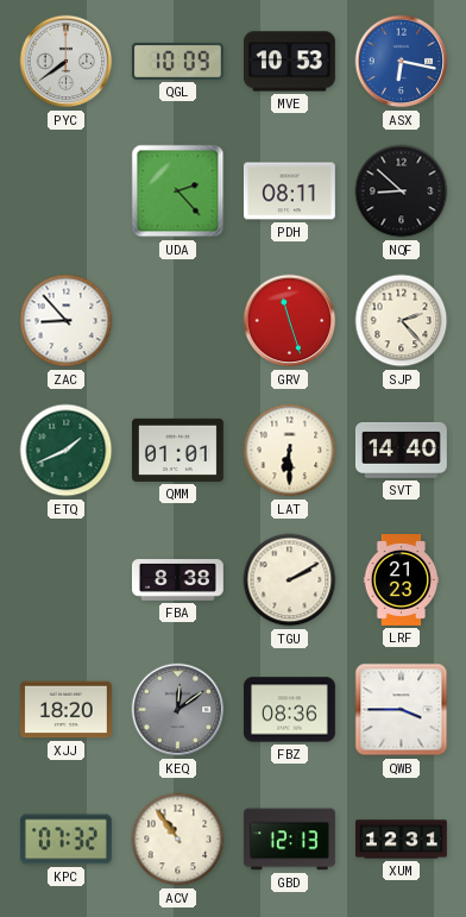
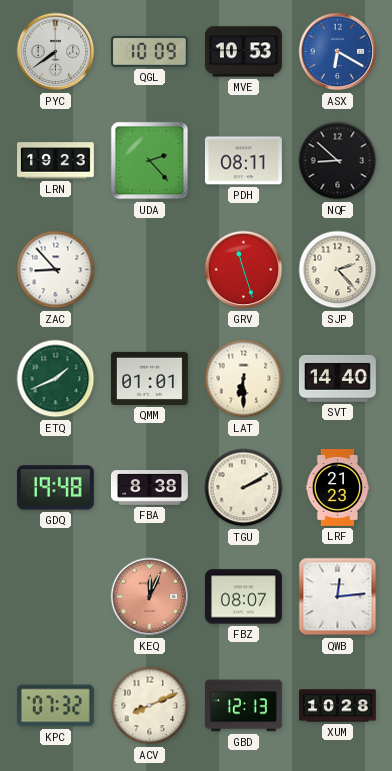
ASX: 6:17 -> 6:20 (338, 52)
LRN: none -> 19:23 (56, 161)
GDQ: none -> 19:48 (55, 488)
XJJ: 18:20 -> none (65, 710)
KEQ: 12:09 -> 12:04 (150, 597)
KEQ dial: grey -> salmon (150, 597)
FBZ: 08:36 -> 08:07 (243, 597)
QWB: 3:45 -> 12:14 (338, 597)
ACV: 10:54 -> 8:11 (150, 706)
XUM: 12:31 -> 10:28 (338, 706)
